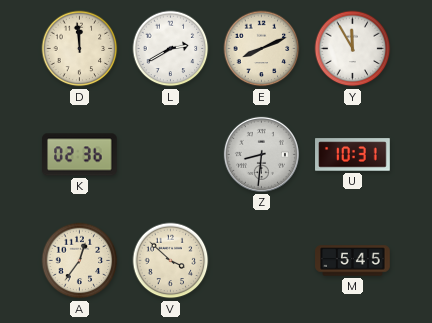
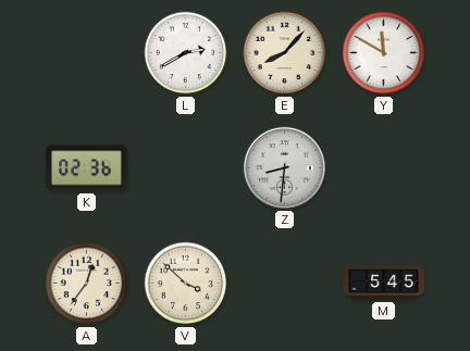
D: 11:59 -> none (80, 49)
E: 8:11 -> 8:07 (285, 53)
Y: 11:55 -> 11:50 (384, 53)
U: 10:31 -> none (353, 155)
